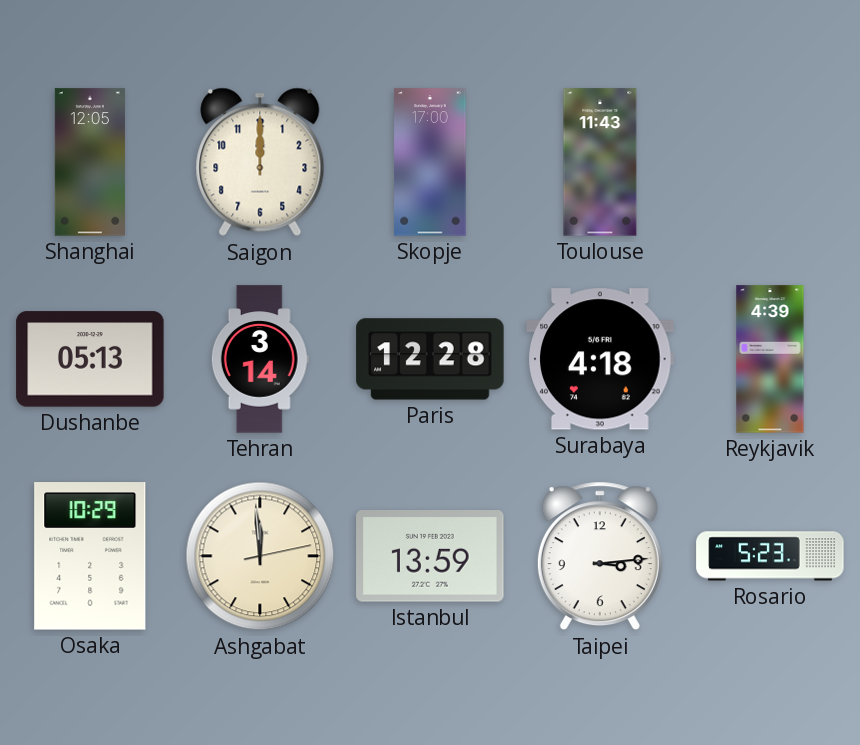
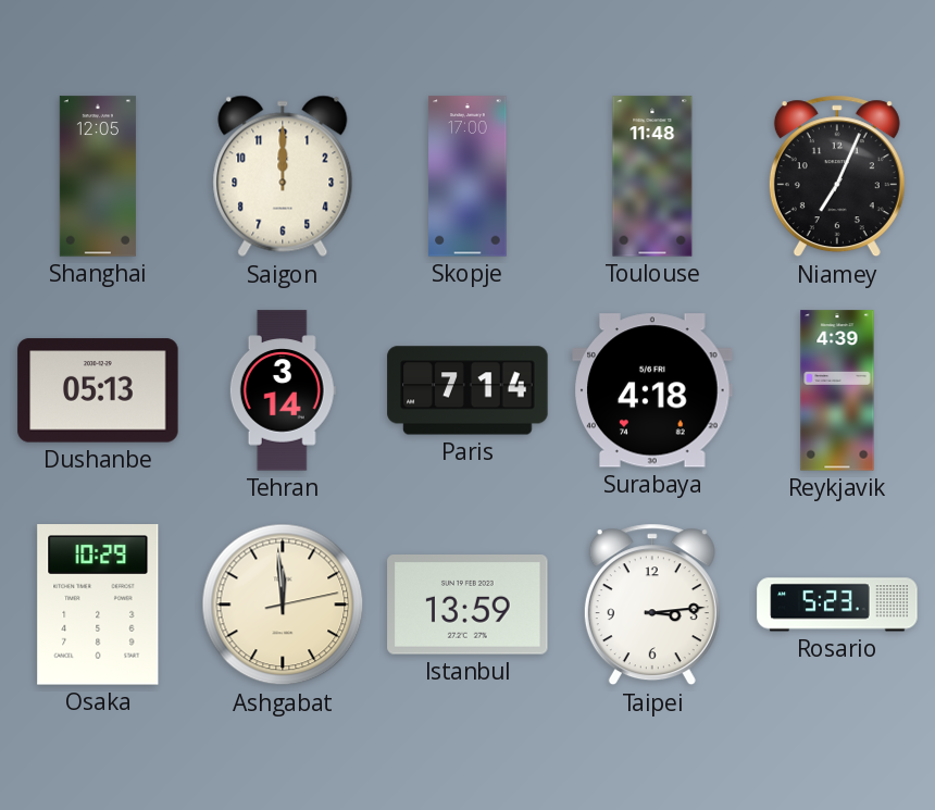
Toulouse: 11:43 -> 11:48 (652, 176)
Niamey: none -> 7:04 (837, 176)
Paris: 12:28 -> 7:14 (467, 390)
